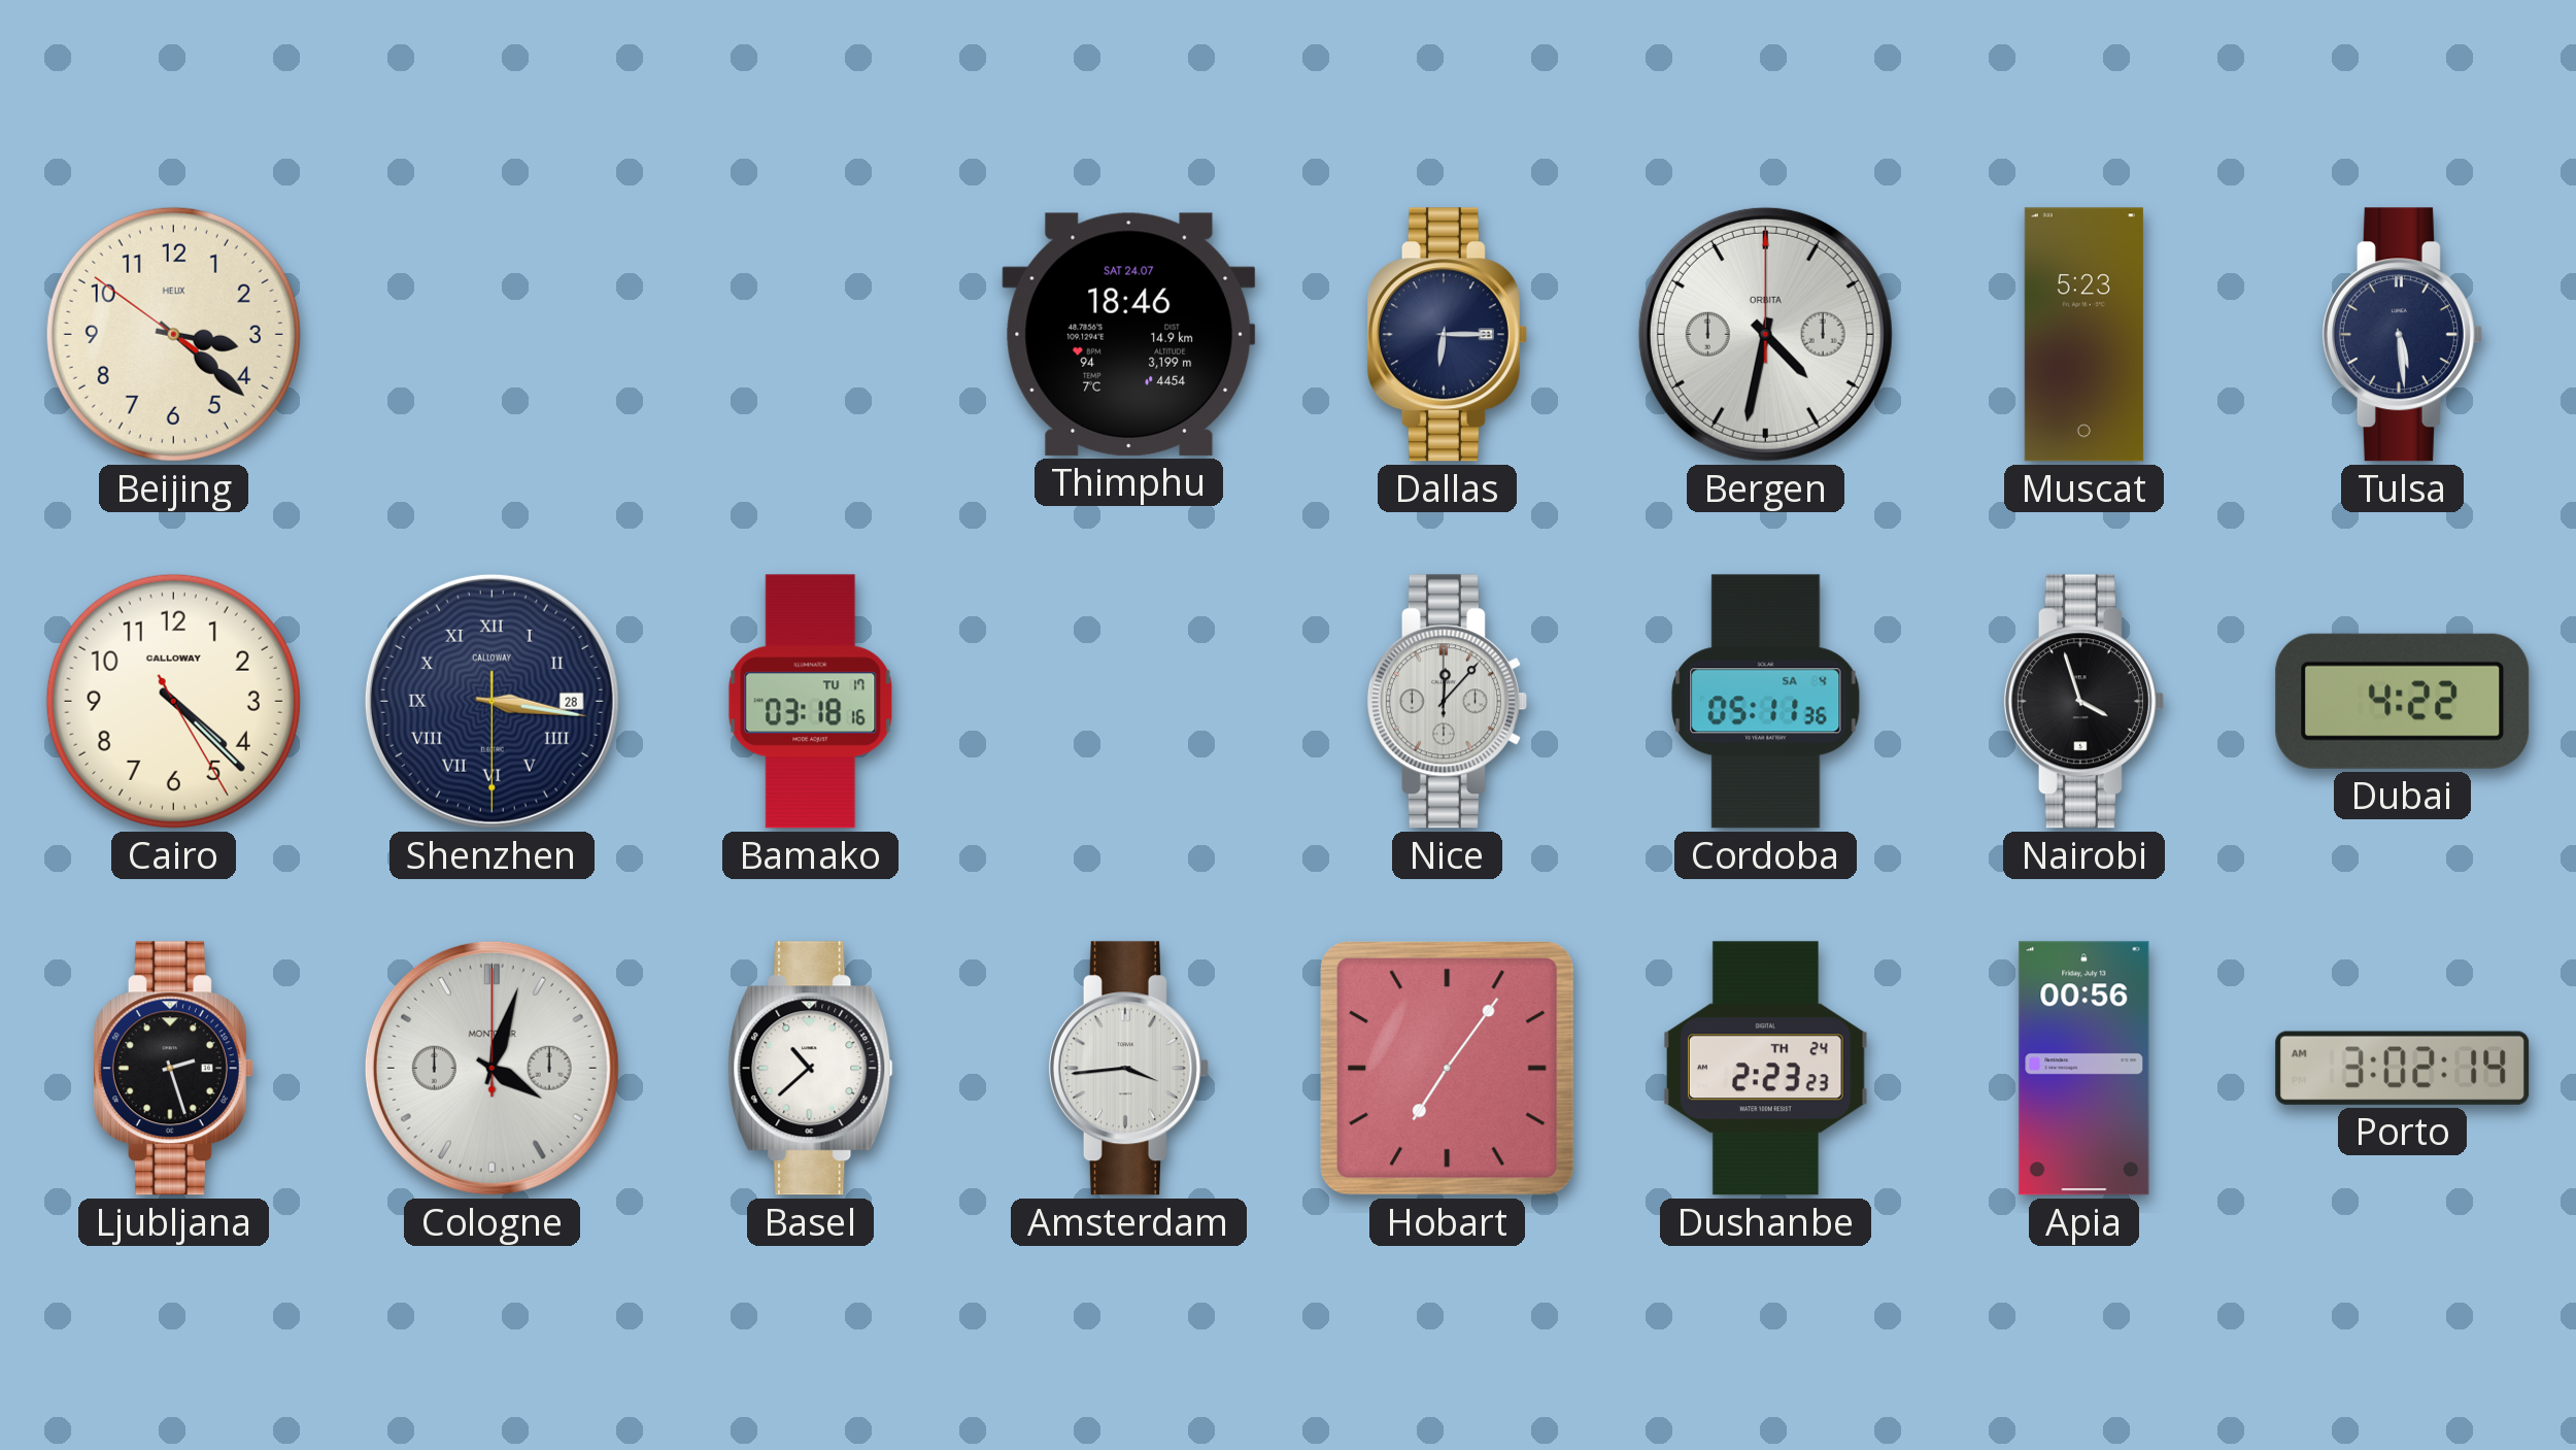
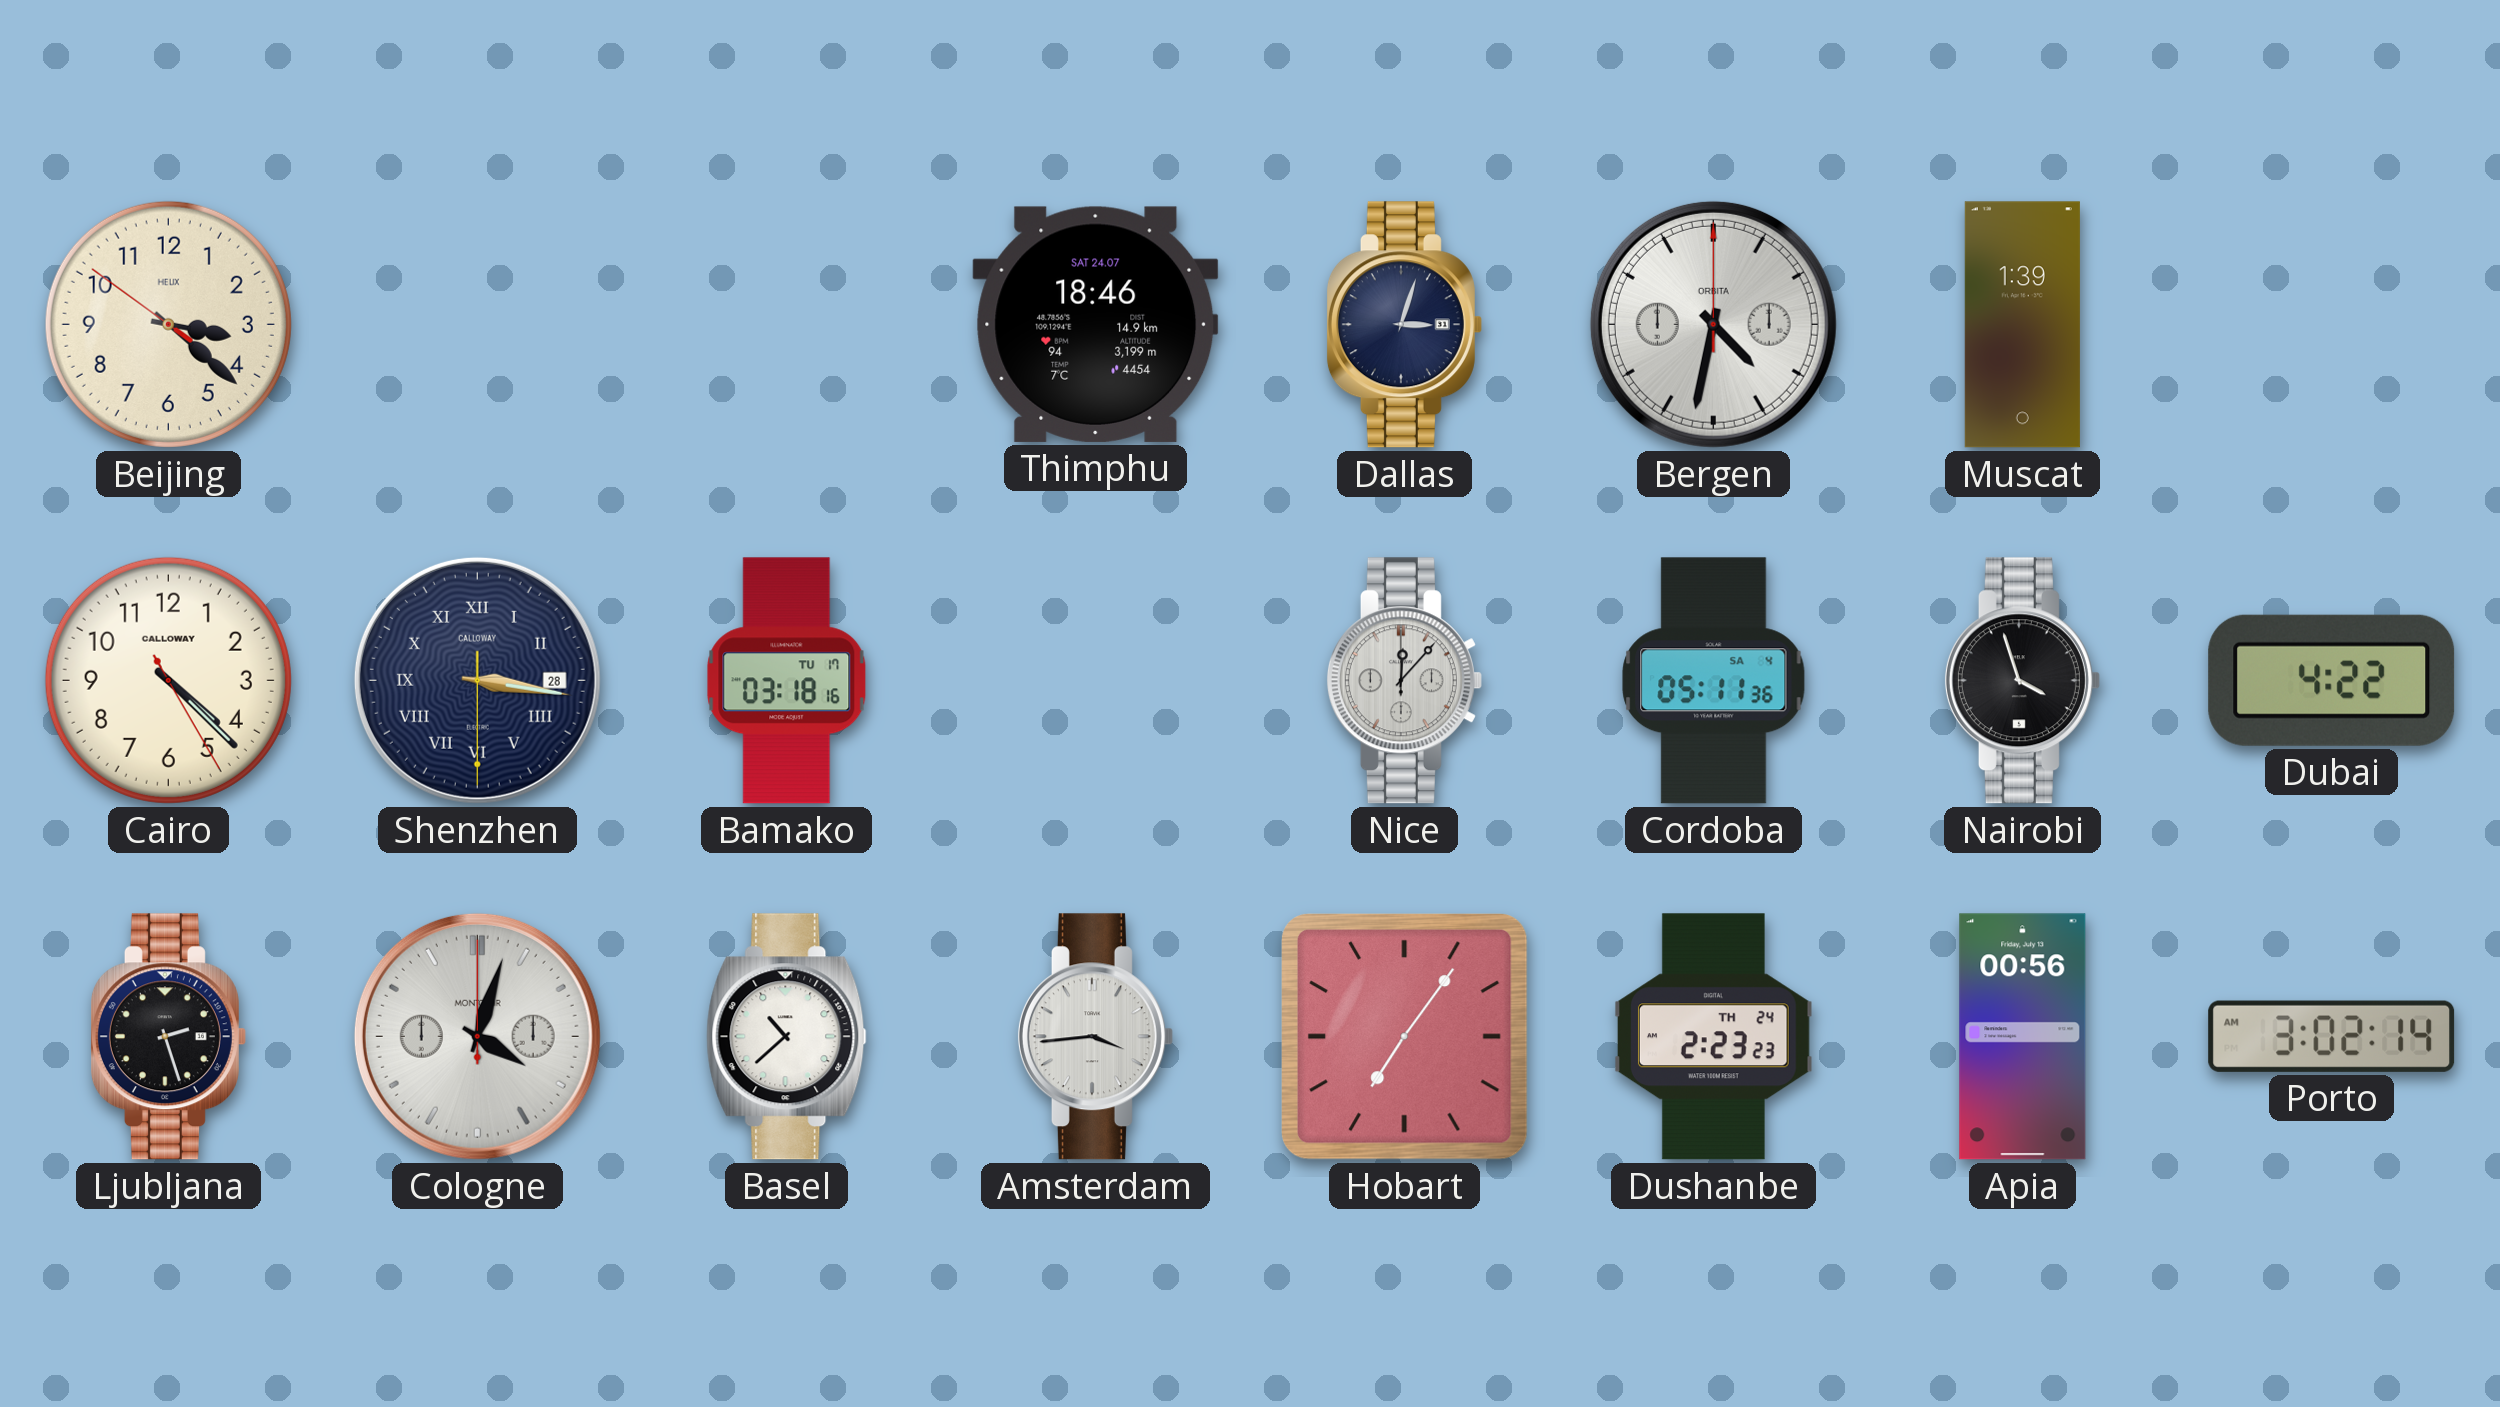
Dallas: 6:15 -> 3:03 (1404, 325)
Muscat: 5:23 -> 1:39 (2022, 325)
Tulsa: 5:29 -> none (2402, 335)
